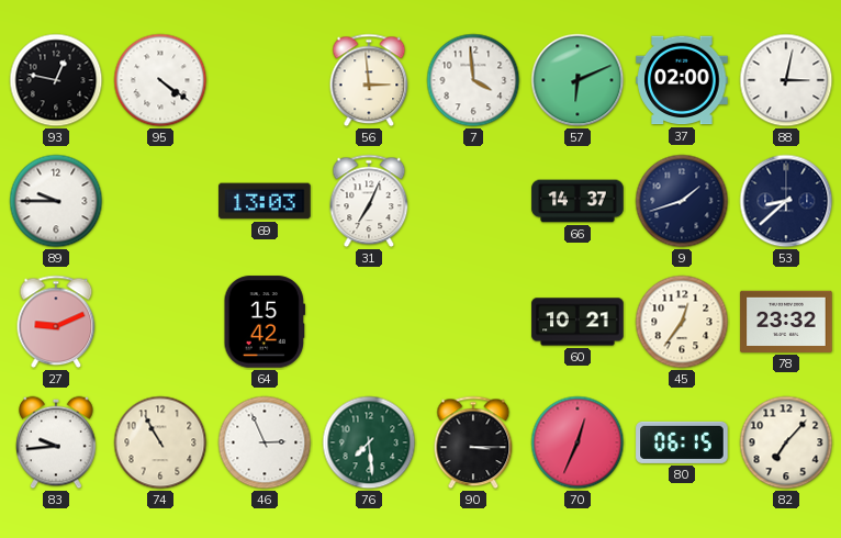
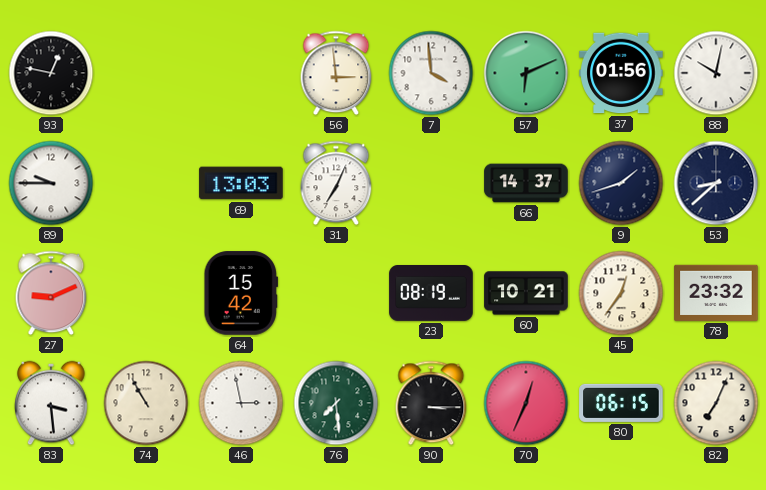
95: 4:21 -> none (160, 80)
37: 02:00 -> 01:56 (621, 73)
88: 3:02 -> 10:02 (716, 73)
23: none -> 08:19 (431, 294)
83: 9:44 -> 3:29 (51, 403)
46: 2:56 -> 2:58 (241, 403)
82: 7:07 -> 7:04 (716, 403)
